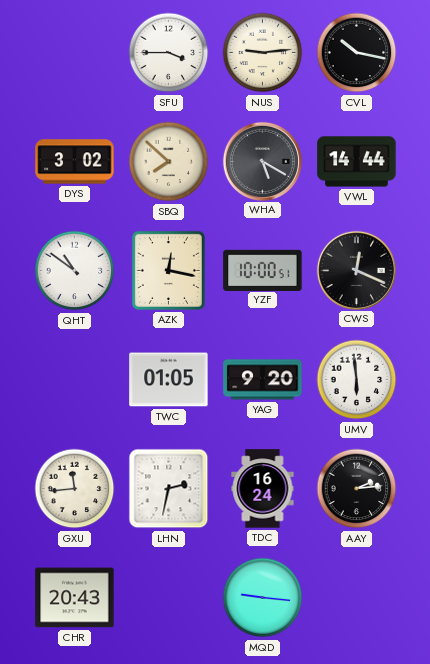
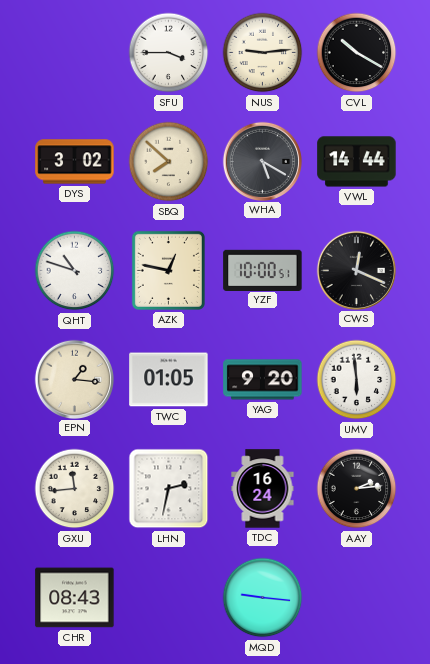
CVL: 10:17 -> 10:20 (357, 53)
QHT: 10:51 -> 10:48 (75, 271)
AZK: 12:17 -> 12:47 (168, 270)
EPN: none -> 1:16 (74, 379)
CHR: 20:43 -> 08:43 (75, 598)
